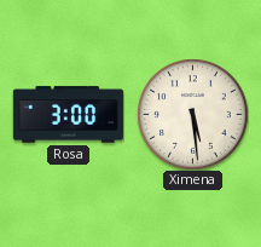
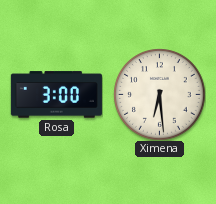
Ximena: 5:29 -> 6:29 (160, 95)
